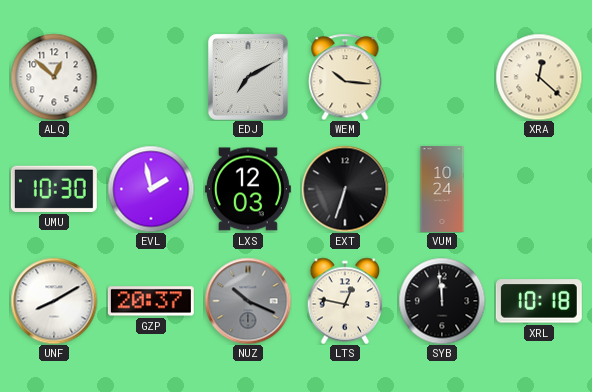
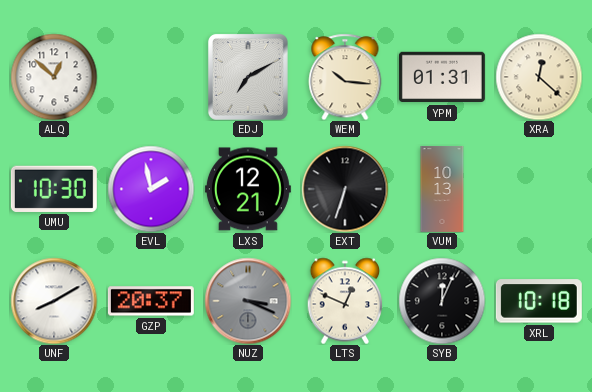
YPM: none -> 01:31 (442, 77)
LXS: 12:03 -> 12:21 (248, 189)
VUM: 10:24 -> 10:13 (442, 189)
NUZ: 10:19 -> 3:19 (248, 301)
LTS: 12:47 -> 12:49 (345, 301)
SYB: 11:59 -> 12:04 (442, 301)
